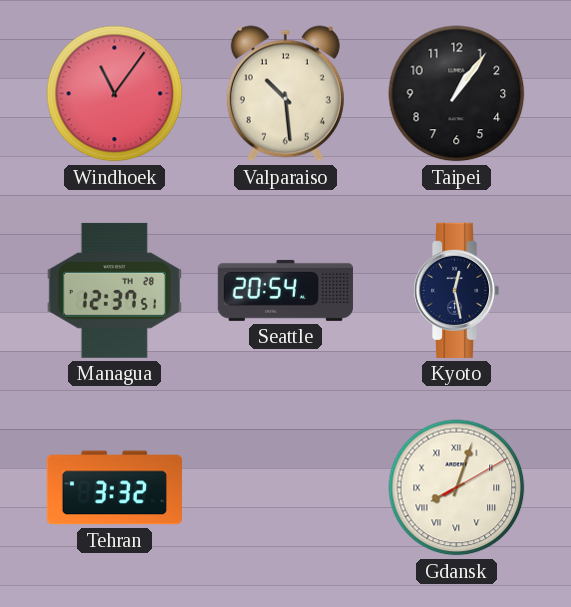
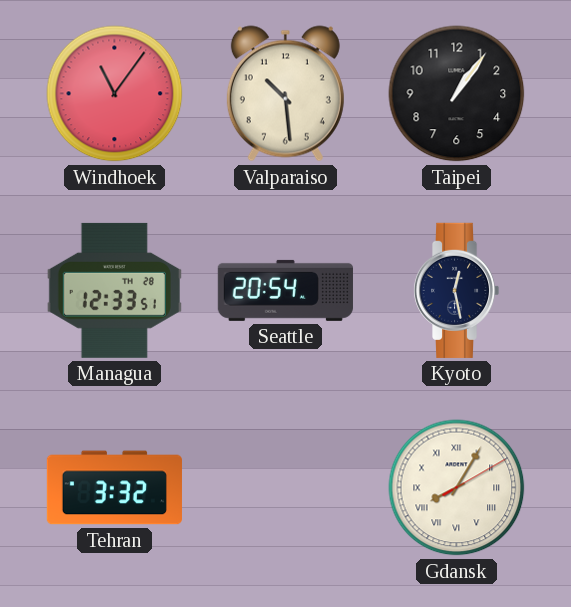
Managua: 12:37 -> 12:33 (114, 290)
Gdansk: 8:03 -> 8:05 (457, 488)
